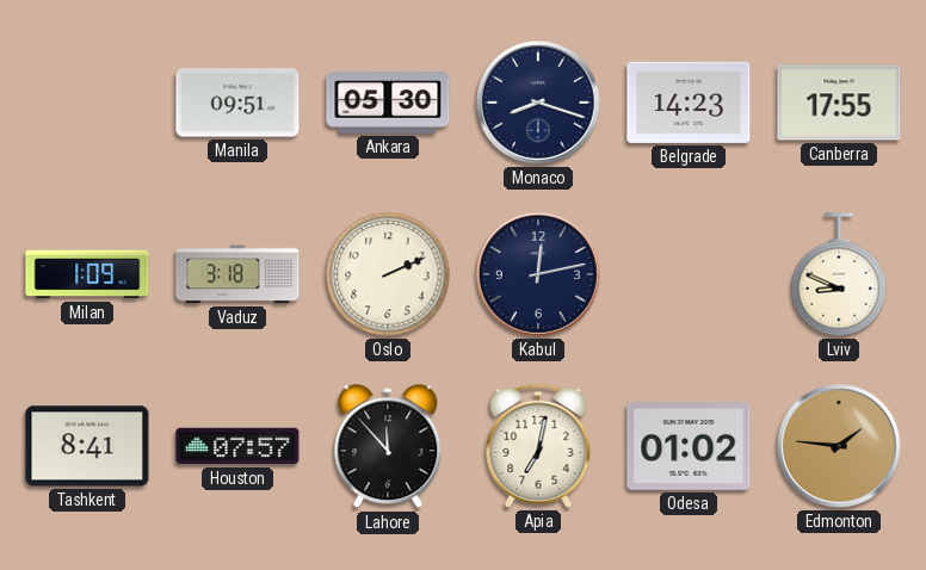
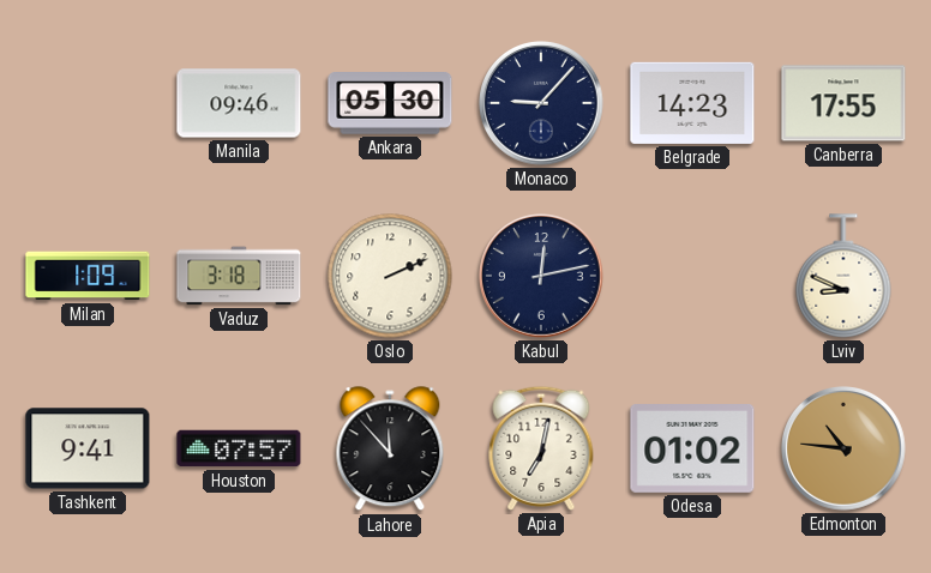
Manila: 09:51 -> 09:46 (239, 103)
Monaco: 8:18 -> 9:07 (542, 104)
Tashkent: 8:41 -> 9:41 (88, 448)
Edmonton: 1:46 -> 10:46 (845, 450)
